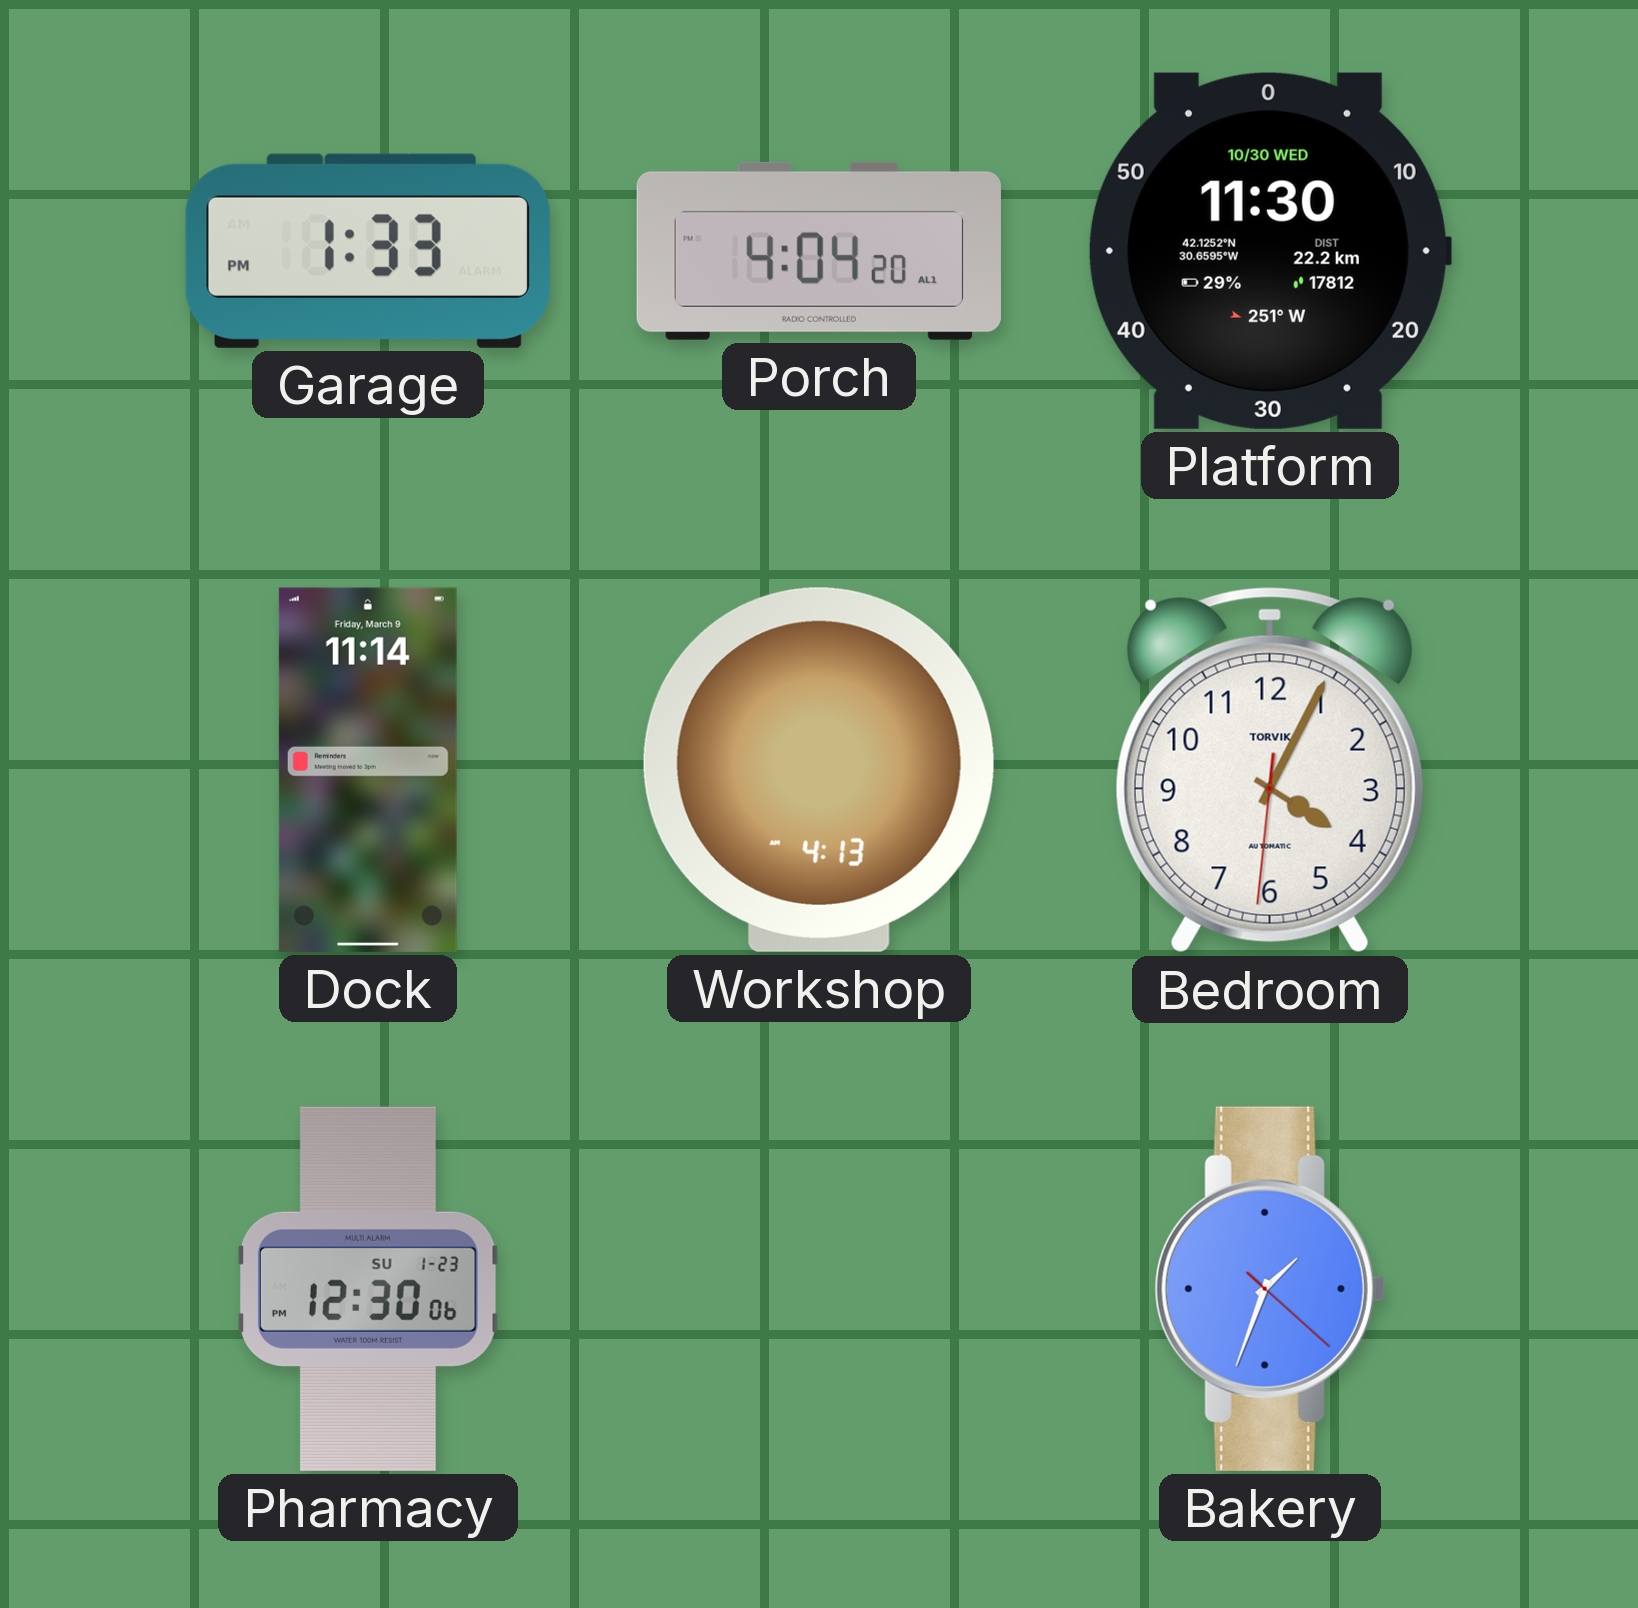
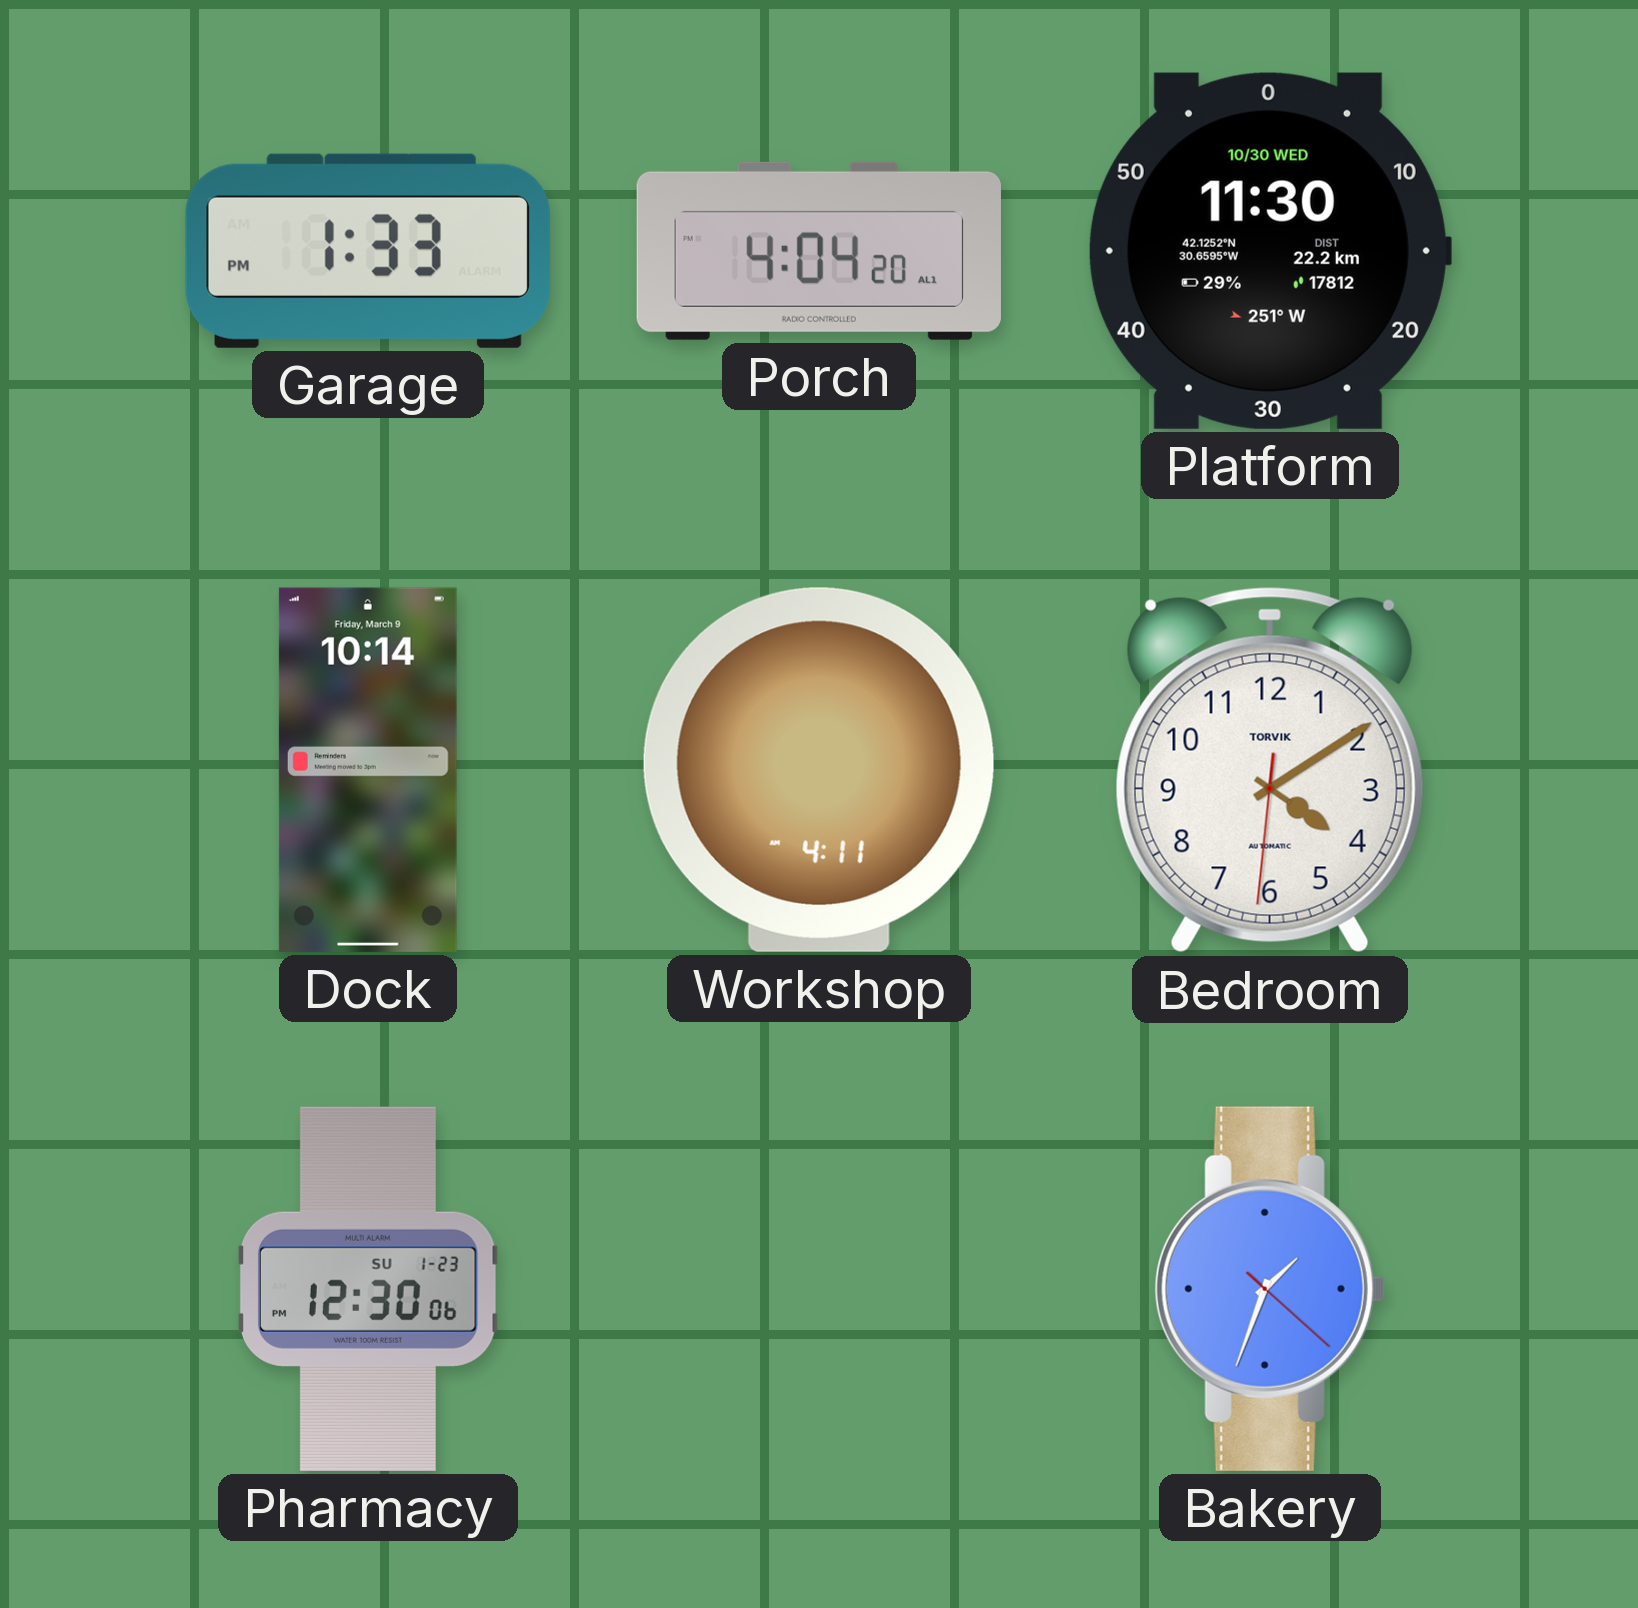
Dock: 11:14 -> 10:14 (368, 770)
Workshop: 4:13 -> 4:11 (819, 770)
Bedroom: 4:04 -> 4:09 (1270, 770)
